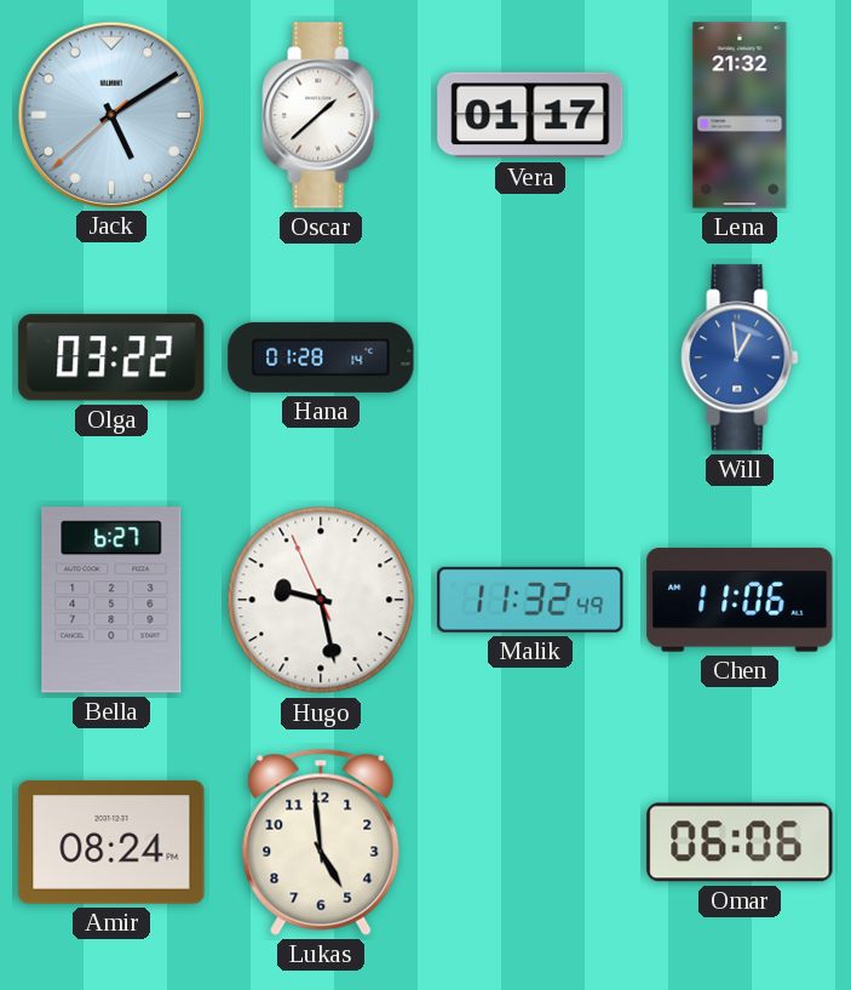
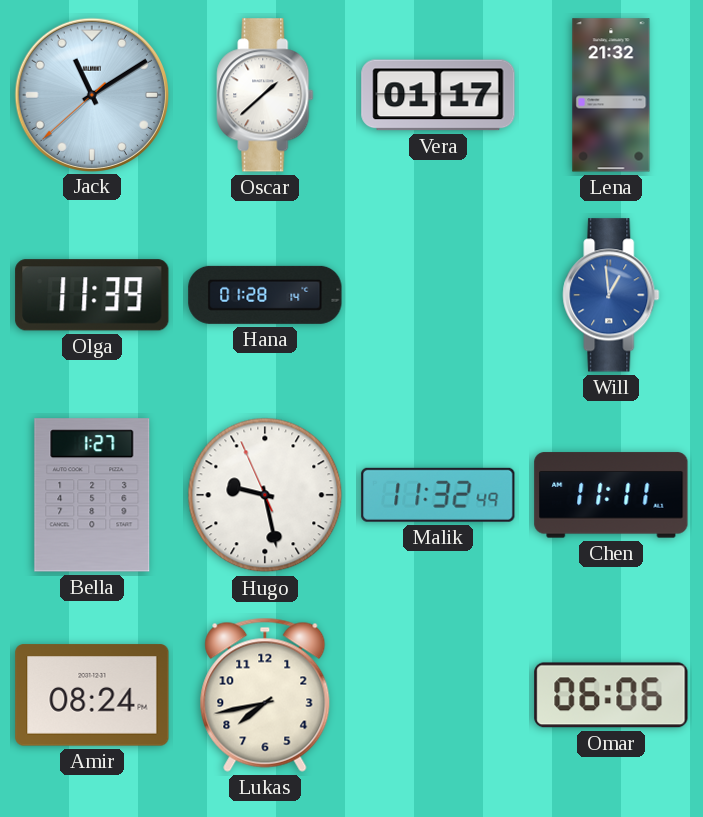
Jack: 5:09 -> 11:09 (91, 94)
Olga: 03:22 -> 11:39 (92, 295)
Bella: 6:27 -> 1:27 (92, 495)
Chen: 11:06 -> 11:11 (611, 495)
Lukas: 4:59 -> 7:43 (265, 695)
